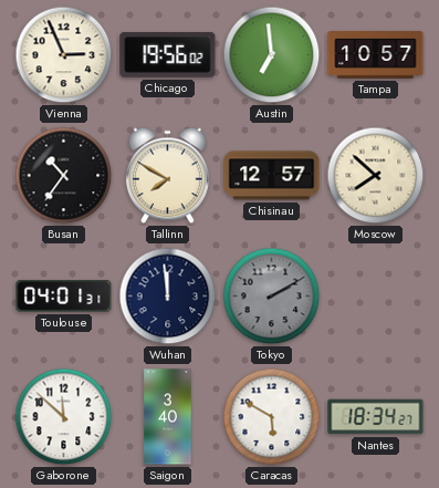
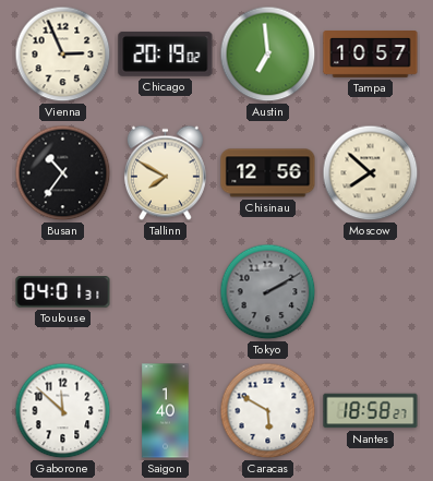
Chicago: 19:56 -> 20:19 (166, 55)
Chisinau: 12:57 -> 12:56 (268, 173)
Wuhan: 11:59 -> none (168, 297)
Saigon: 3:40 -> 1:40 (166, 411)
Nantes: 18:34 -> 18:58 (371, 411)
